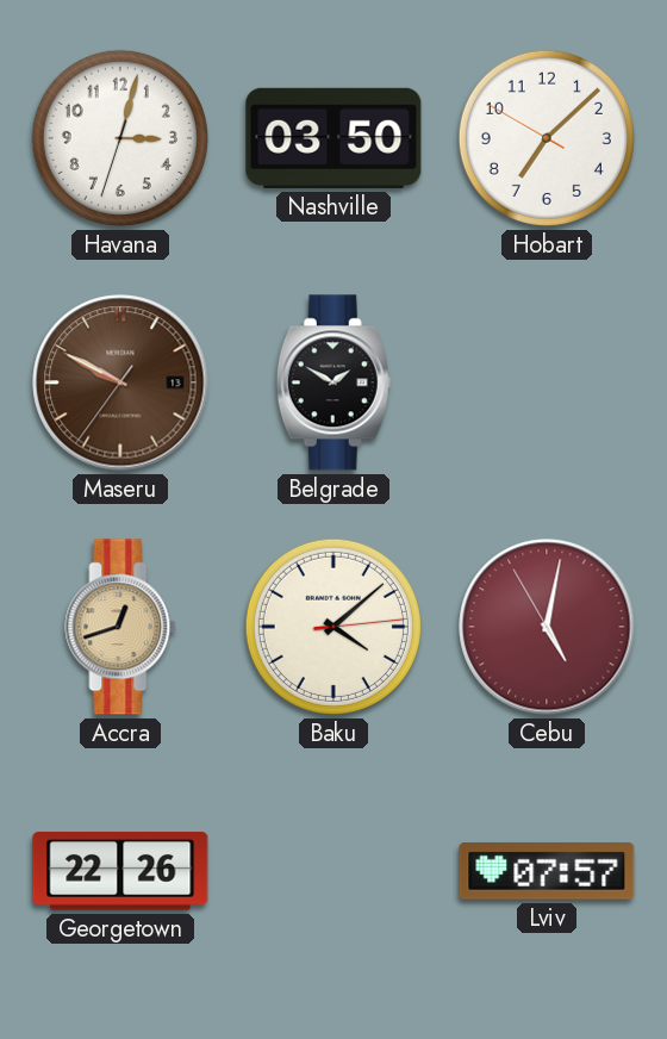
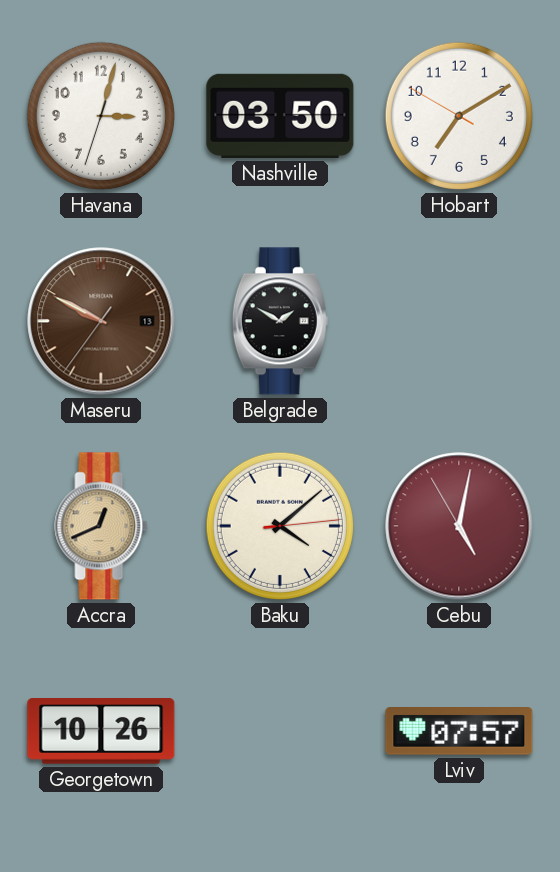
Hobart: 7:07 -> 7:09 (459, 116)
Accra: 12:42 -> 12:41 (101, 526)
Georgetown: 22:26 -> 10:26 (101, 731)
